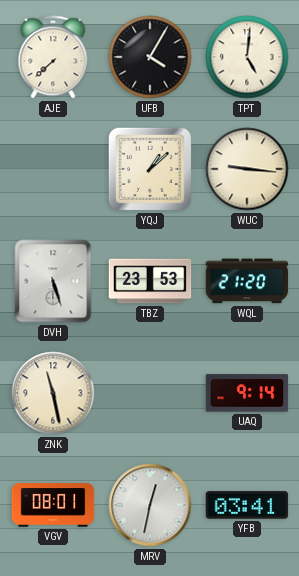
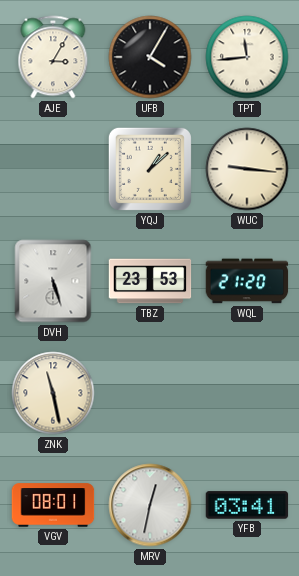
AJE: 7:38 -> 3:05 (53, 57)
TPT: 5:01 -> 11:44 (247, 57)
UAQ: 9:14 -> none (247, 393)
